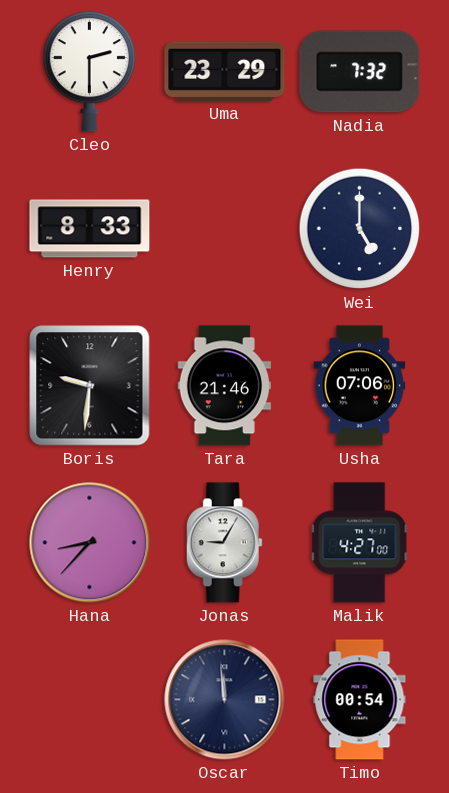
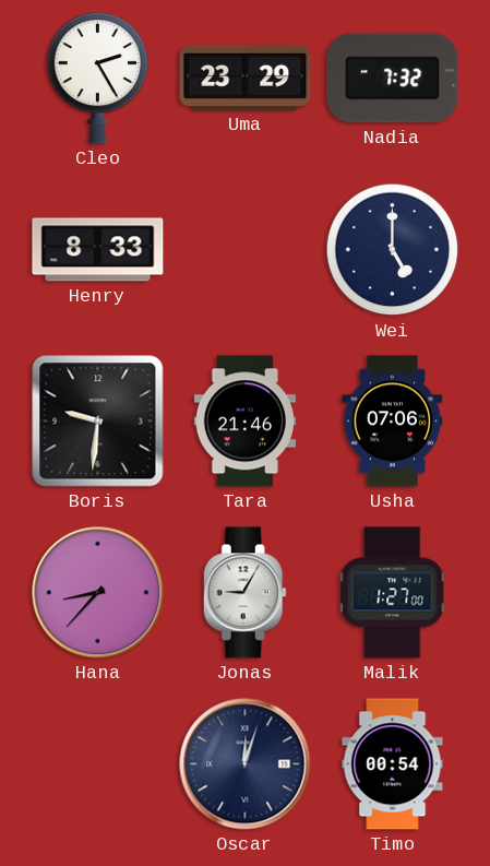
Cleo: 2:30 -> 2:25 (98, 78)
Malik: 4:27 -> 1:27 (393, 593)
Oscar: 11:59 -> 12:03 (246, 764)
